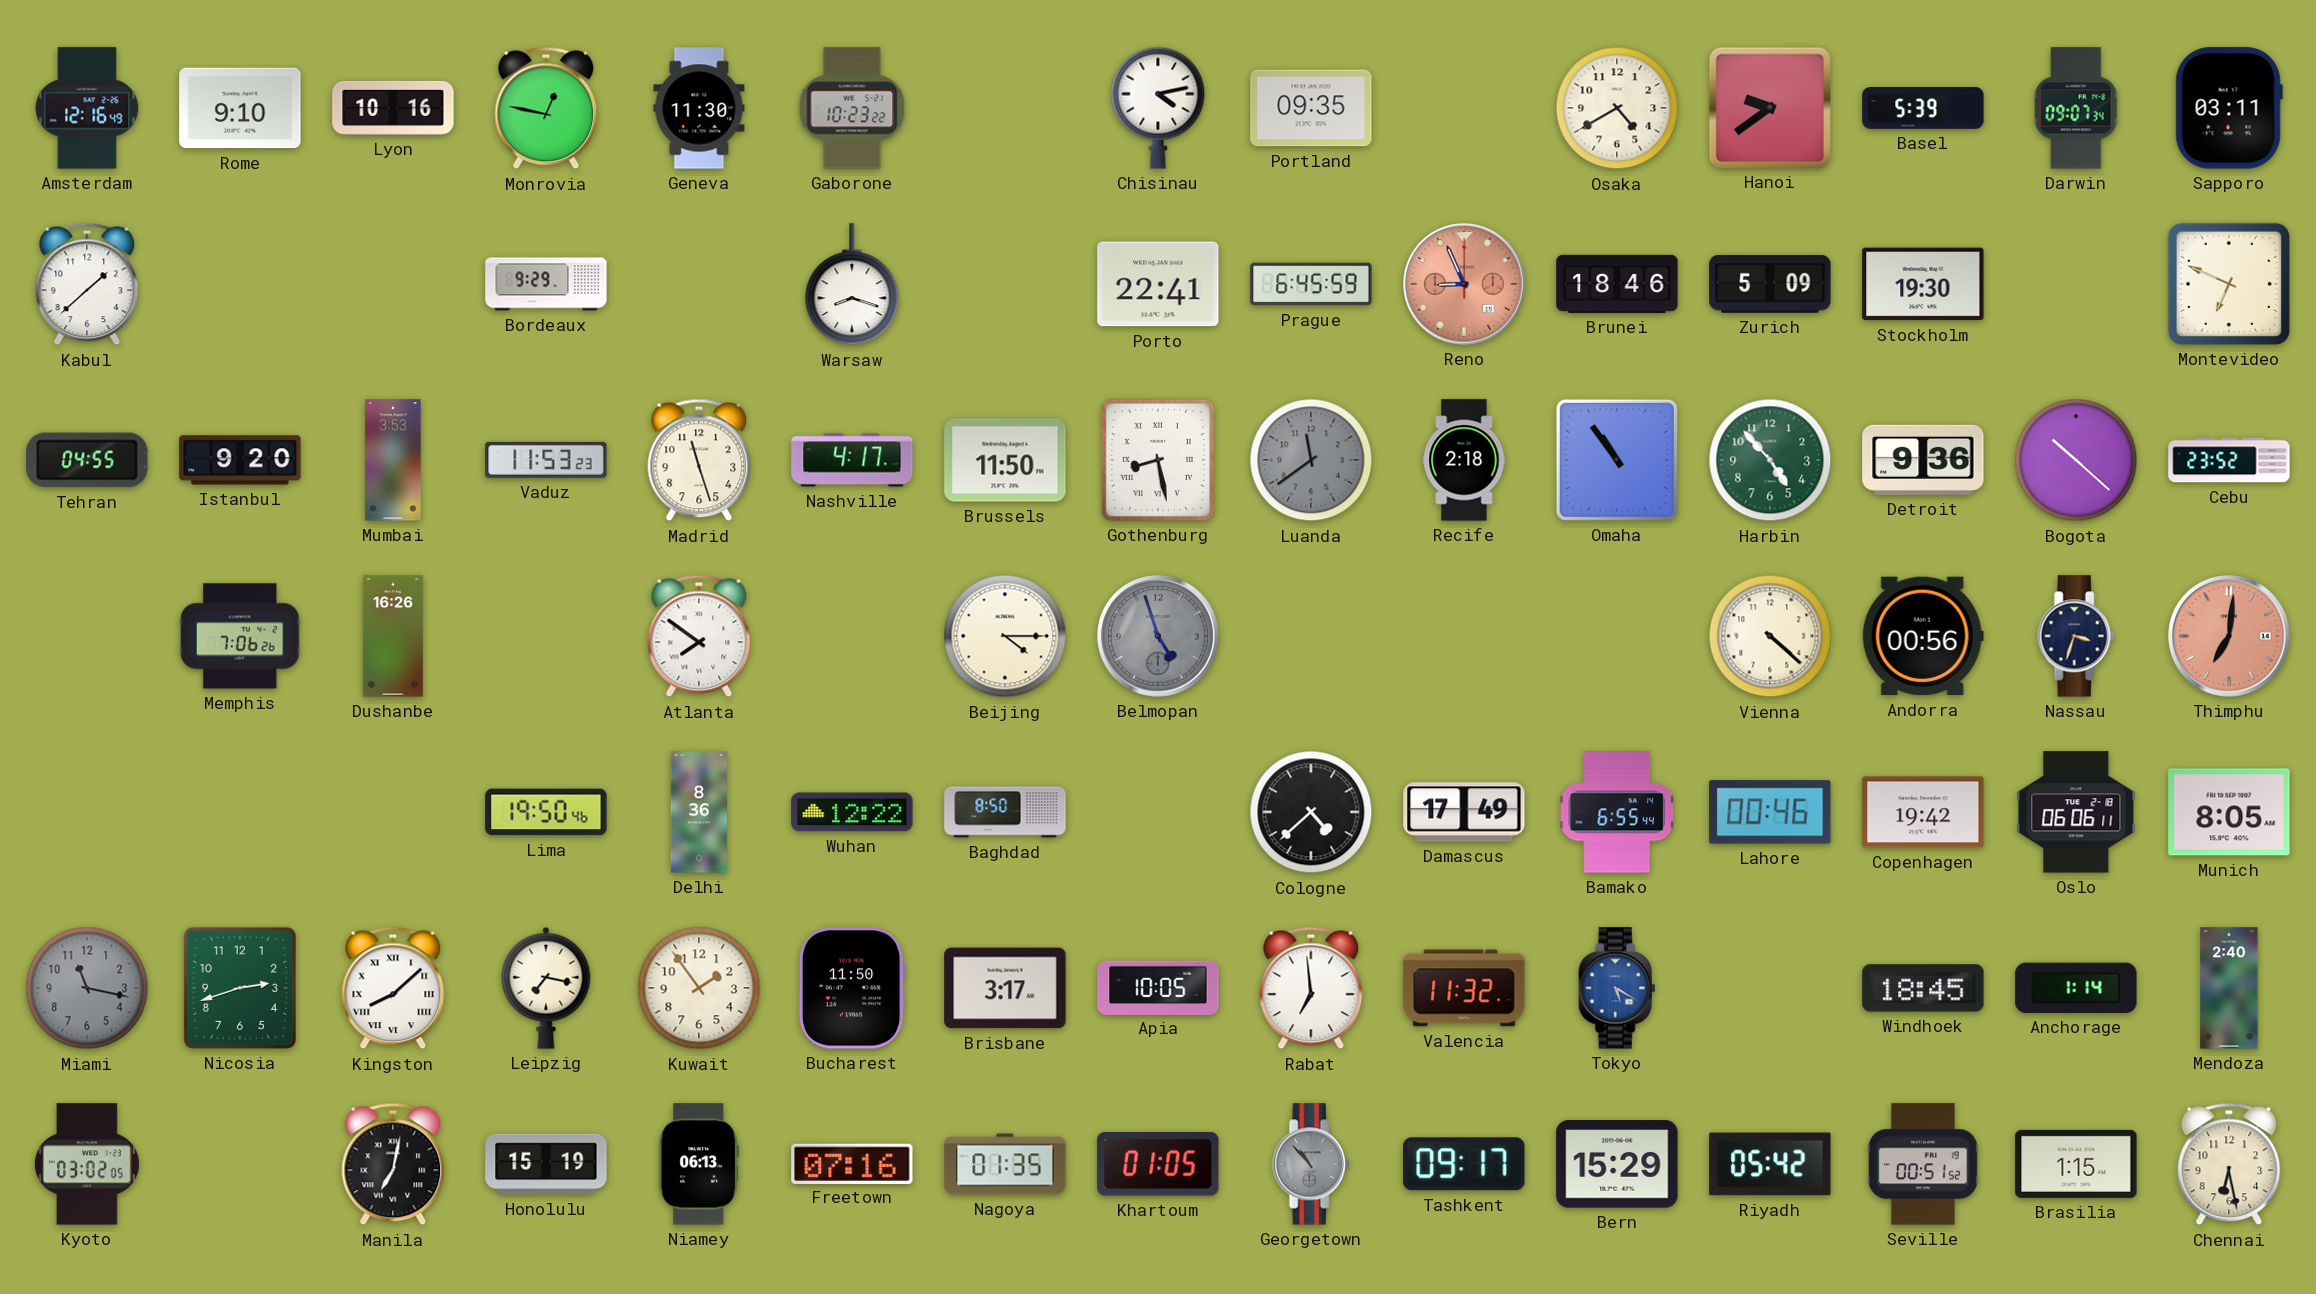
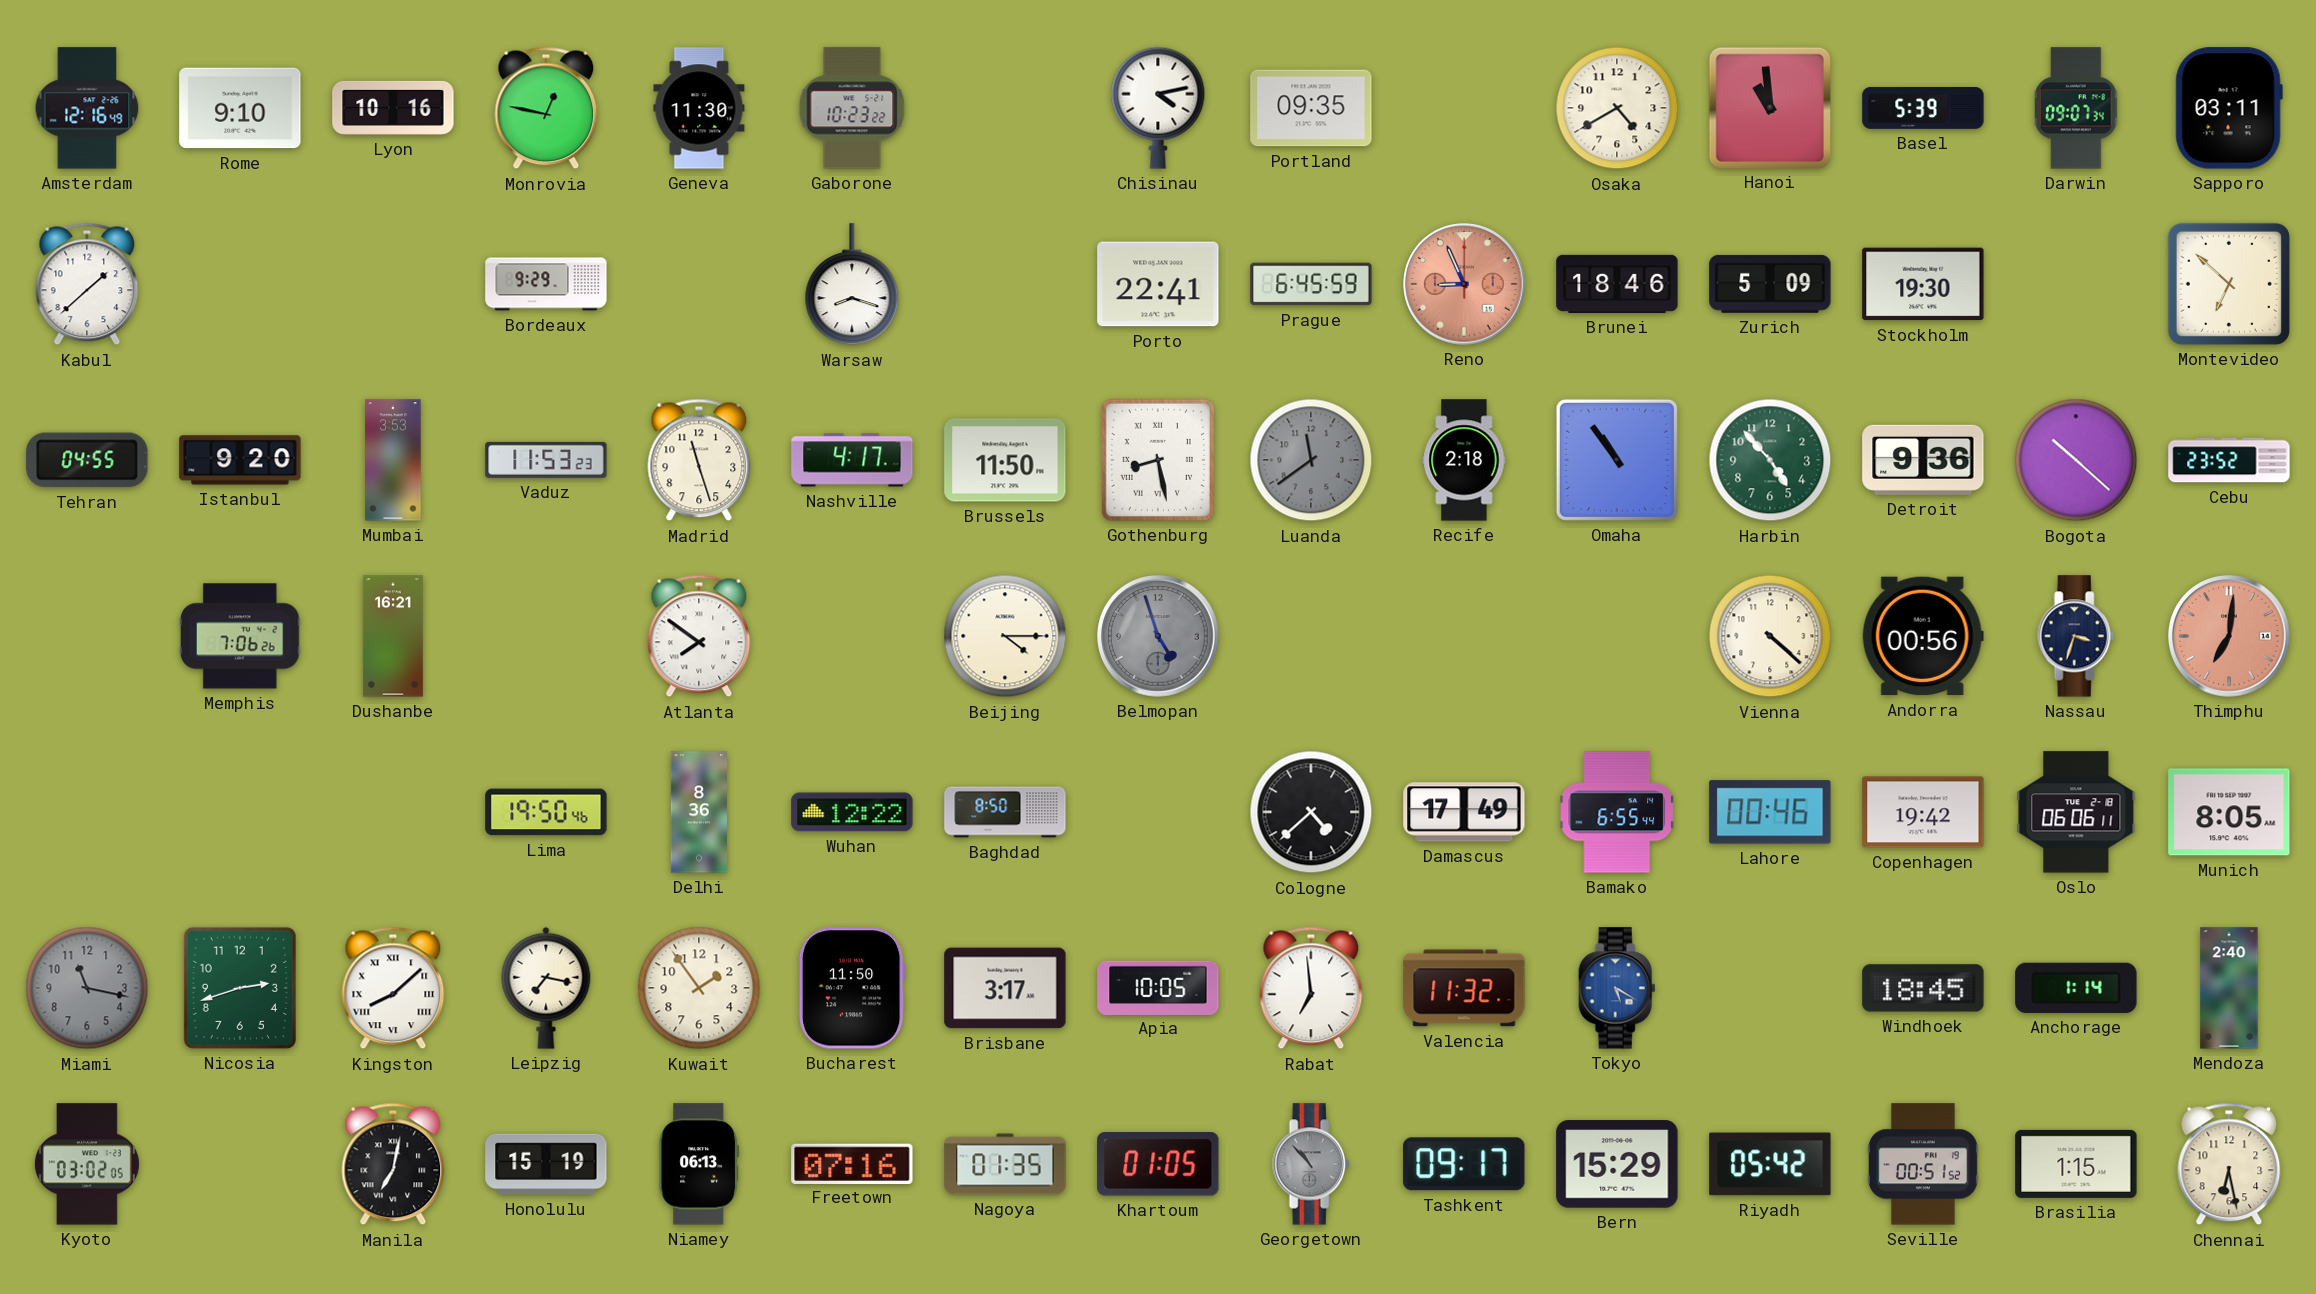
Hanoi: 9:39 -> 10:59 (1769, 107)
Montevideo: 6:49 -> 6:52 (2229, 284)
Dushanbe: 16:26 -> 16:21 (393, 636)
